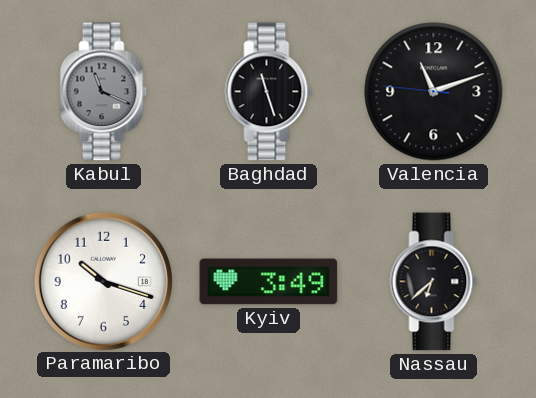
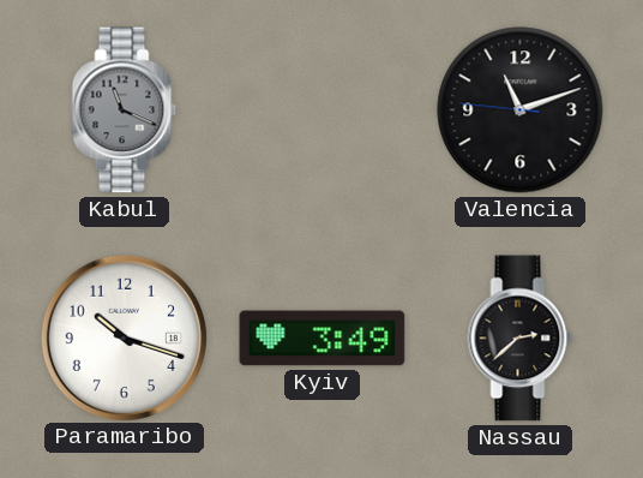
Baghdad: 11:27 -> none (269, 92)
Nassau: 6:38 -> 2:38 (521, 339)
